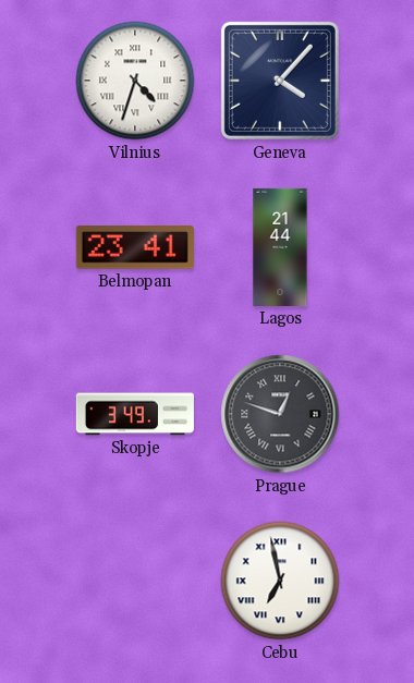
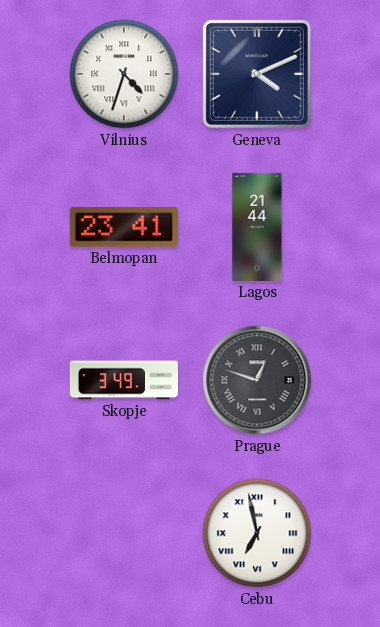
Geneva: 4:07 -> 4:11 (257, 74)
